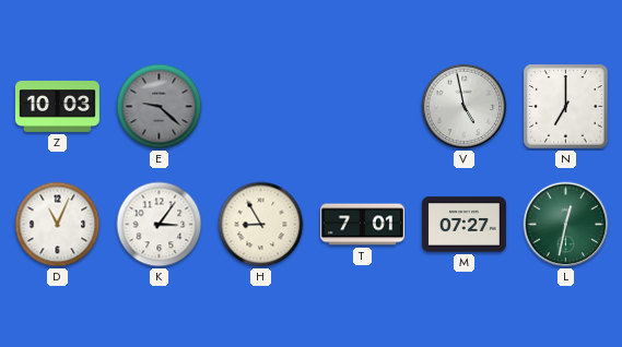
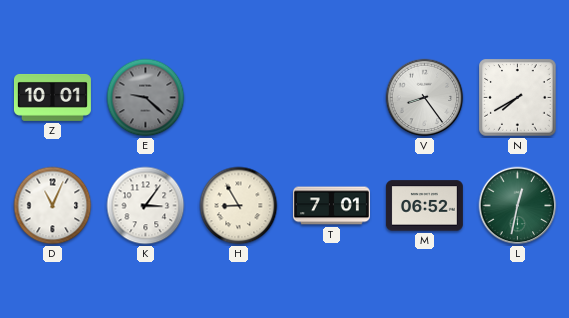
Z: 10:03 -> 10:01 (52, 97)
V: 4:58 -> 8:24 (425, 98)
N: 7:00 -> 7:40 (518, 98)
M: 07:27 -> 06:52 (424, 206)
